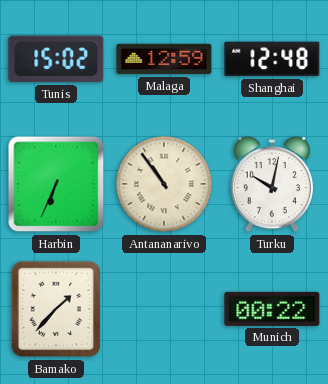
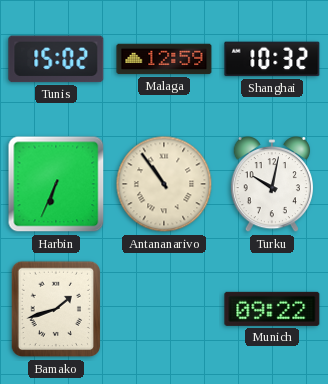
Shanghai: 12:48 -> 10:32 (272, 59)
Bamako: 1:37 -> 1:42 (55, 309)
Munich: 00:22 -> 09:22 (272, 309)
